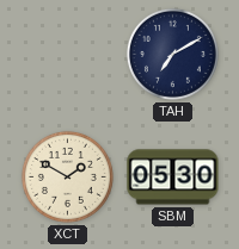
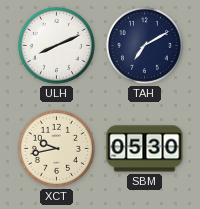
ULH: none -> 8:11 (56, 45)
XCT: 1:50 -> 9:43 (56, 148)
